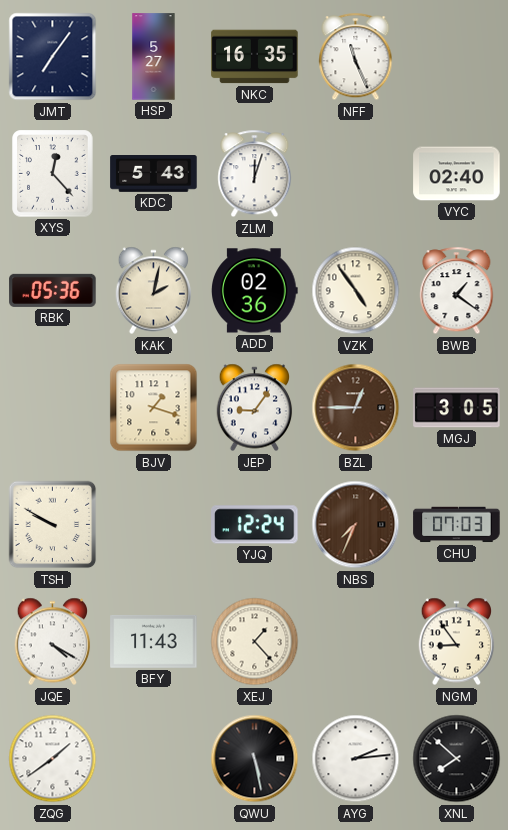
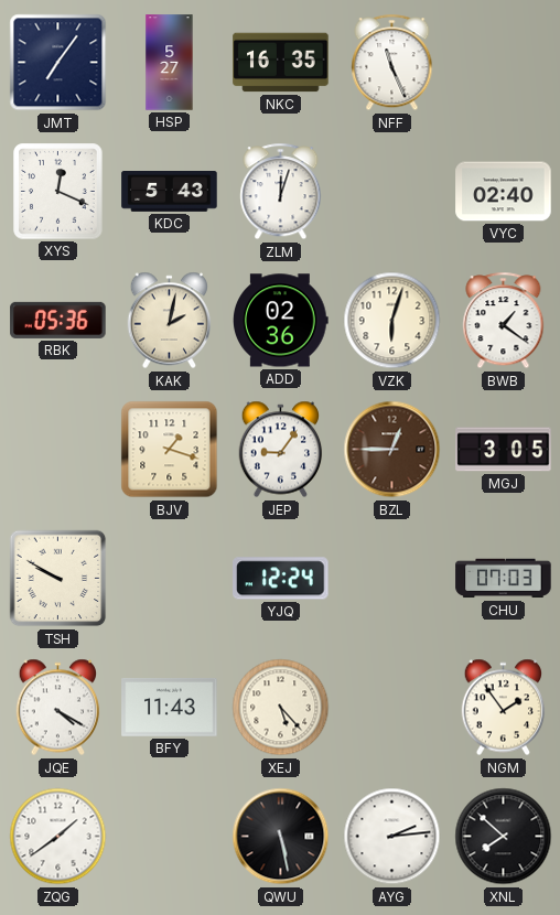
XYS: 12:23 -> 12:19 (58, 192)
VZK: 4:54 -> 6:03 (392, 321)
NBS: 7:34 -> none (356, 525)
XEJ: 1:23 -> 5:23 (281, 708)
NGM: 8:54 -> 1:54 (504, 708)
